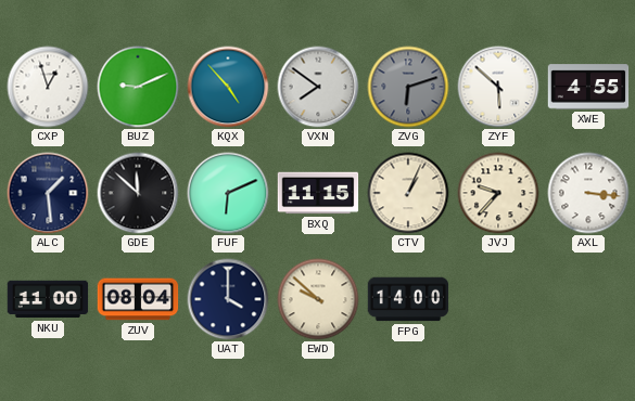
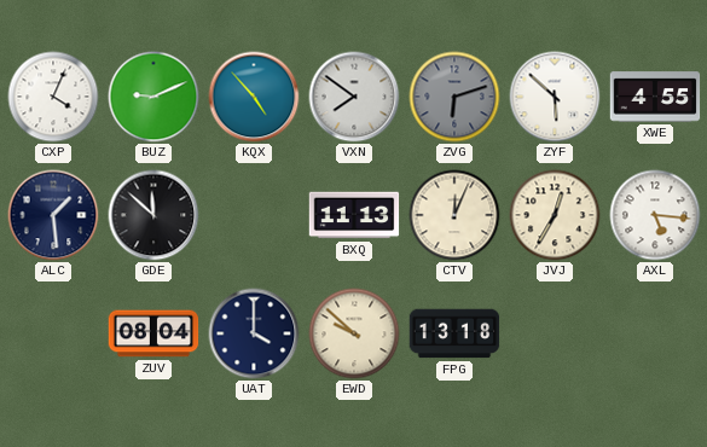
CXP: 12:57 -> 4:04 (53, 97)
FUF: 6:11 -> none (228, 193)
BXQ: 11:15 -> 11:13 (354, 215)
CTV: 1:04 -> 12:04 (454, 215)
JVJ: 9:37 -> 12:35 (555, 215)
AXL: 3:16 -> 5:16 (655, 215)
NKU: 11:00 -> none (48, 299)
FPG: 14:00 -> 13:18 (454, 333)
